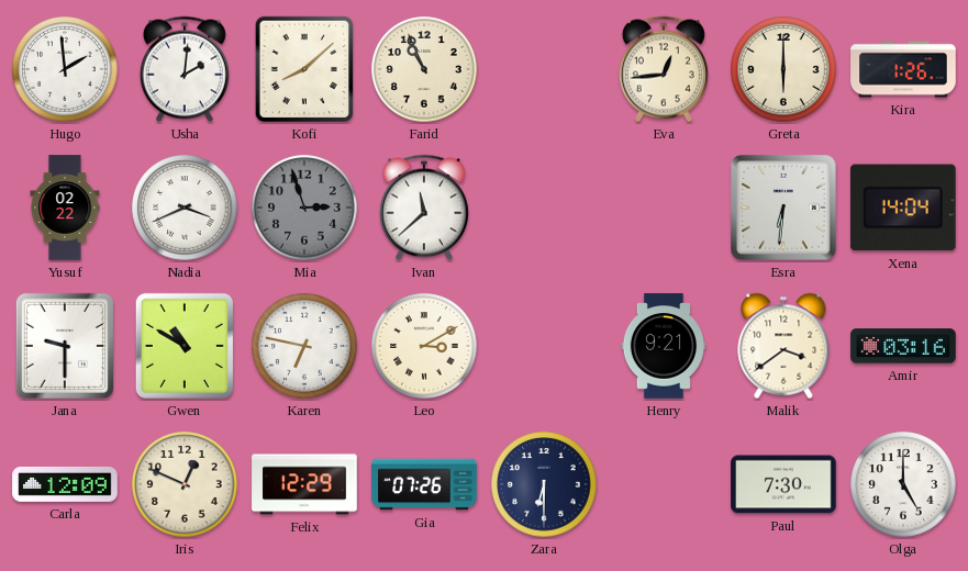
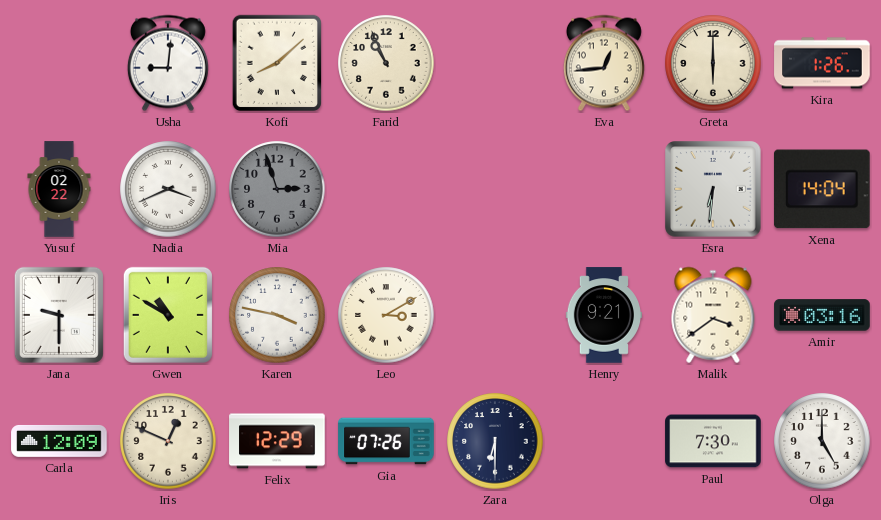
Hugo: 1:59 -> none (65, 69)
Usha: 2:01 -> 9:01 (168, 63)
Ivan: 11:38 -> none (424, 208)
Karen: 6:47 -> 3:47 (277, 315)
